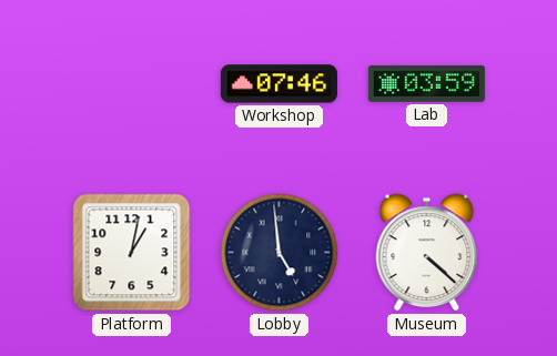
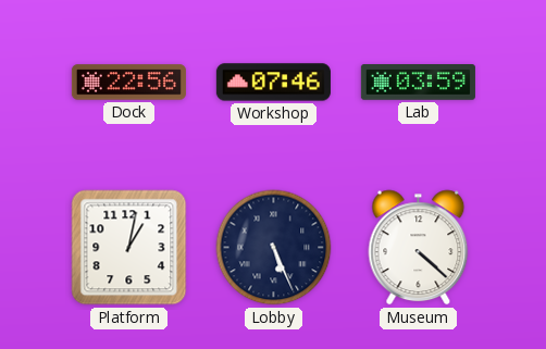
Dock: none -> 22:56 (128, 83)
Lobby: 4:59 -> 5:26 (274, 248)
